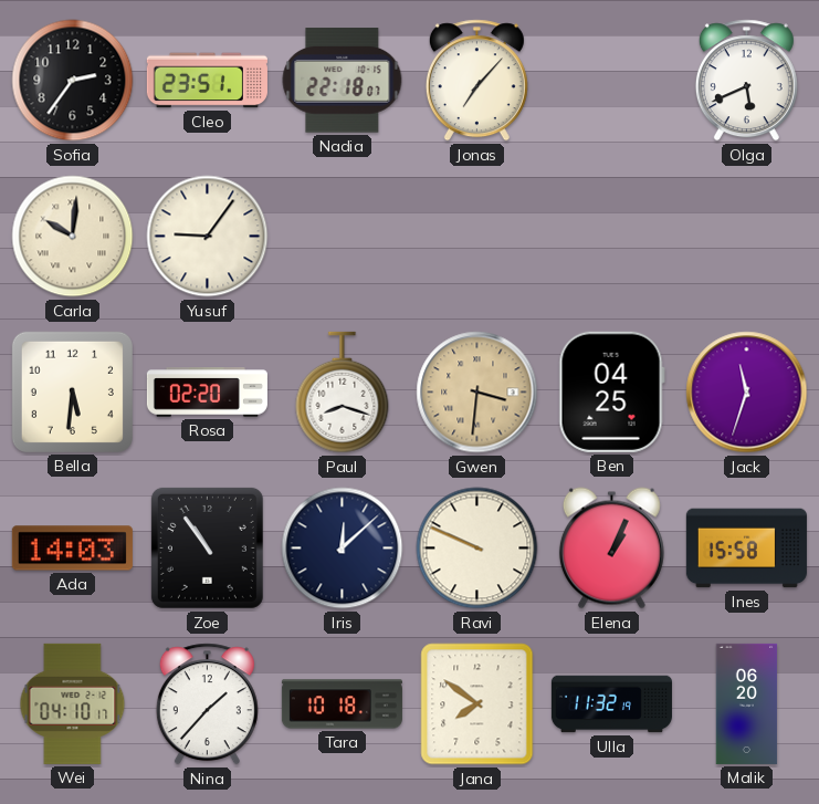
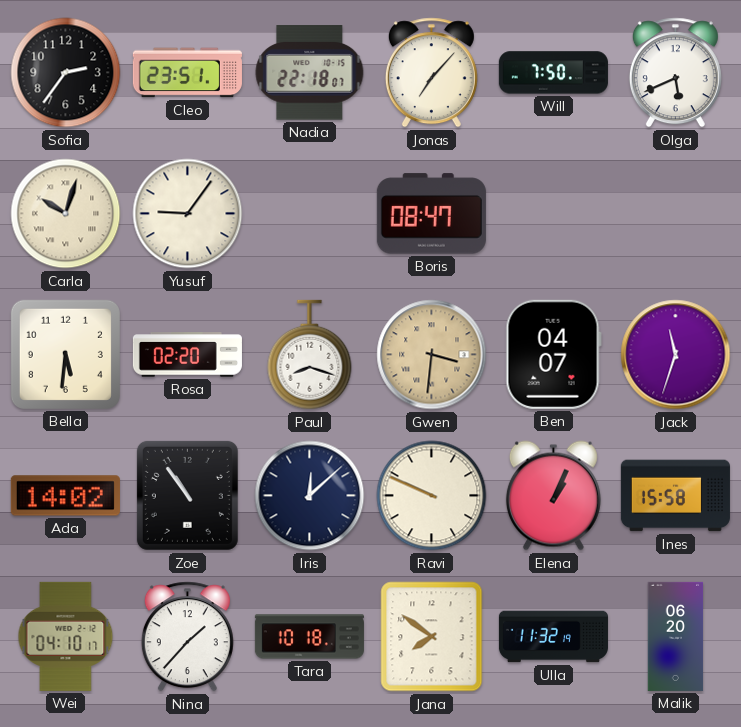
Will: none -> 7:50 (553, 73)
Carla: 10:01 -> 10:03 (66, 214)
Boris: none -> 08:47 (431, 214)
Ben: 04:25 -> 04:07 (553, 354)
Ada: 14:03 -> 14:02 (65, 496)
